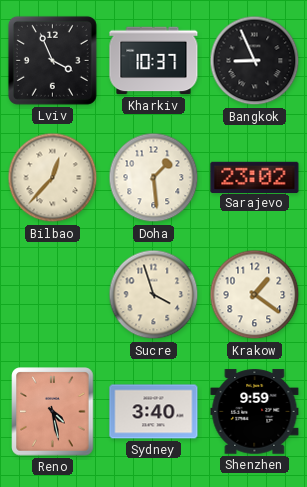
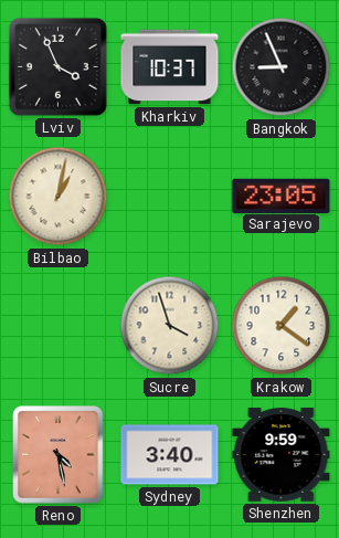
Bilbao: 12:37 -> 1:02 (59, 197)
Doha: 1:29 -> none (154, 178)
Sarajevo: 23:02 -> 23:05 (282, 196)
